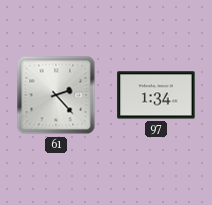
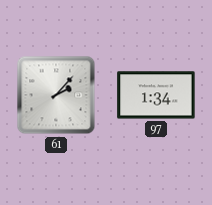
61: 2:23 -> 2:07 (56, 95)
